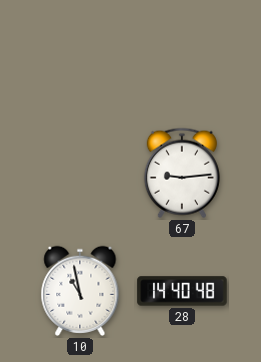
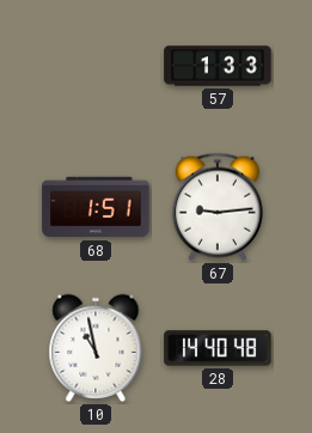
57: none -> 1:33 (218, 66)
68: none -> 1:51 (96, 207)
